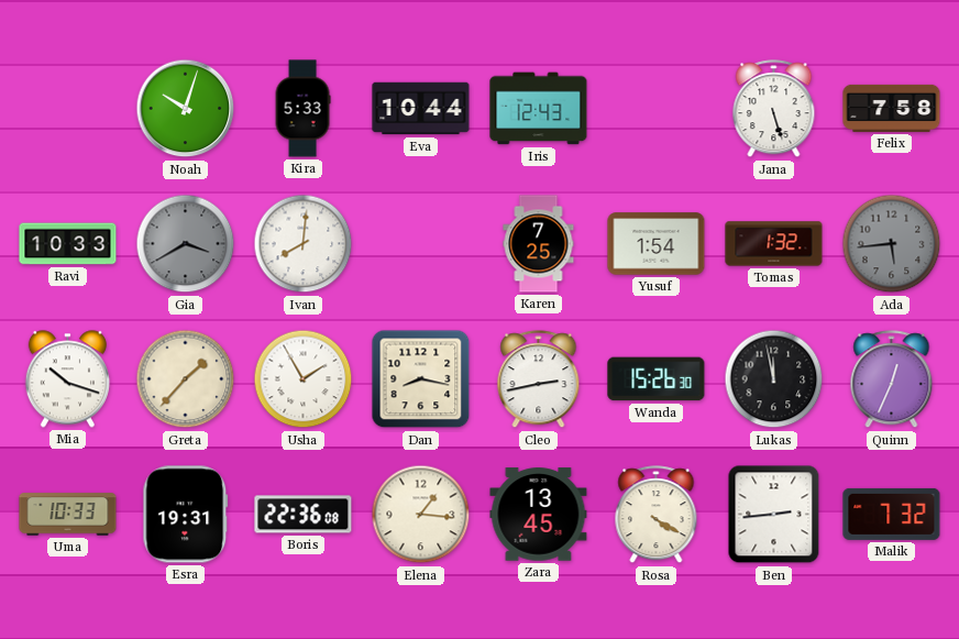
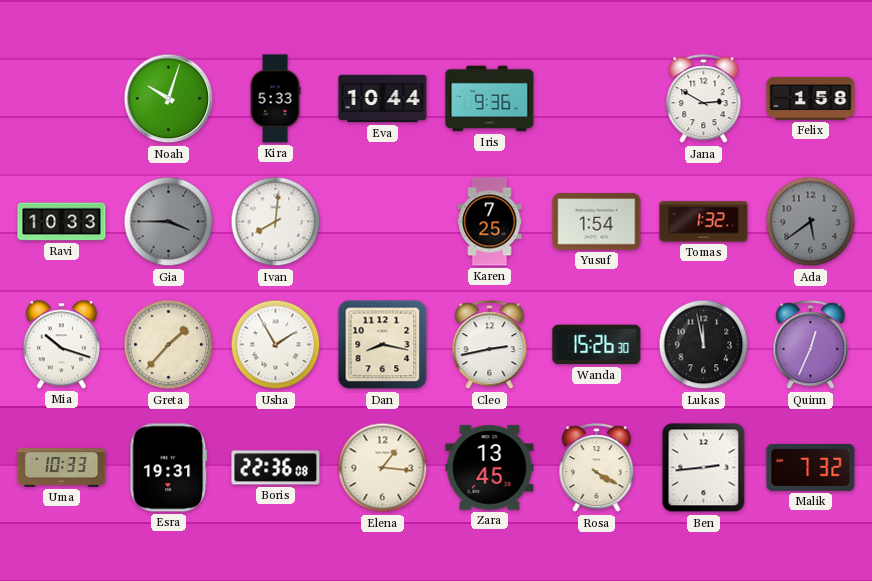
Iris: 12:43 -> 9:36 (490, 99)
Jana: 5:27 -> 2:50 (704, 99)
Felix: 7:58 -> 1:58 (811, 98)
Gia: 3:40 -> 3:45 (169, 222)
Ada: 5:44 -> 5:39 (811, 222)
